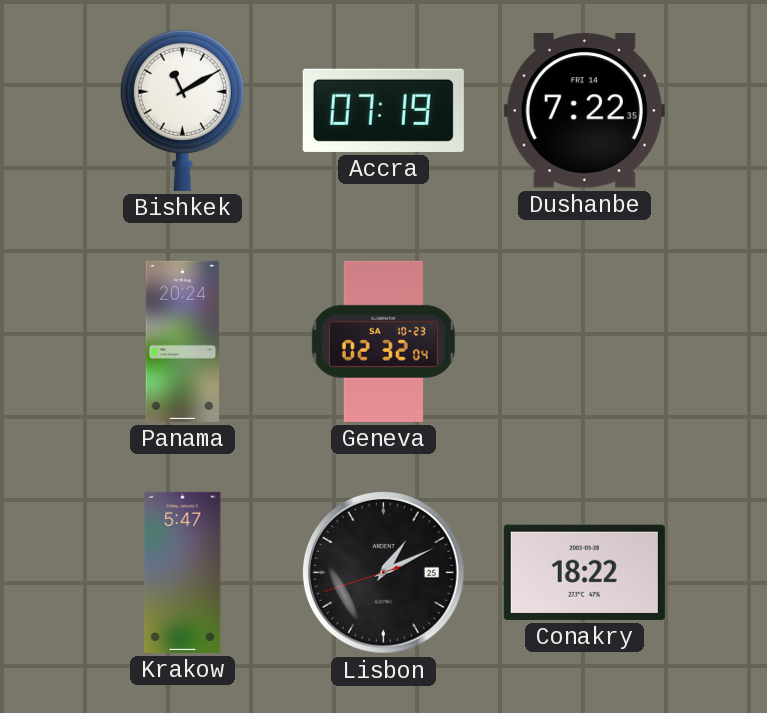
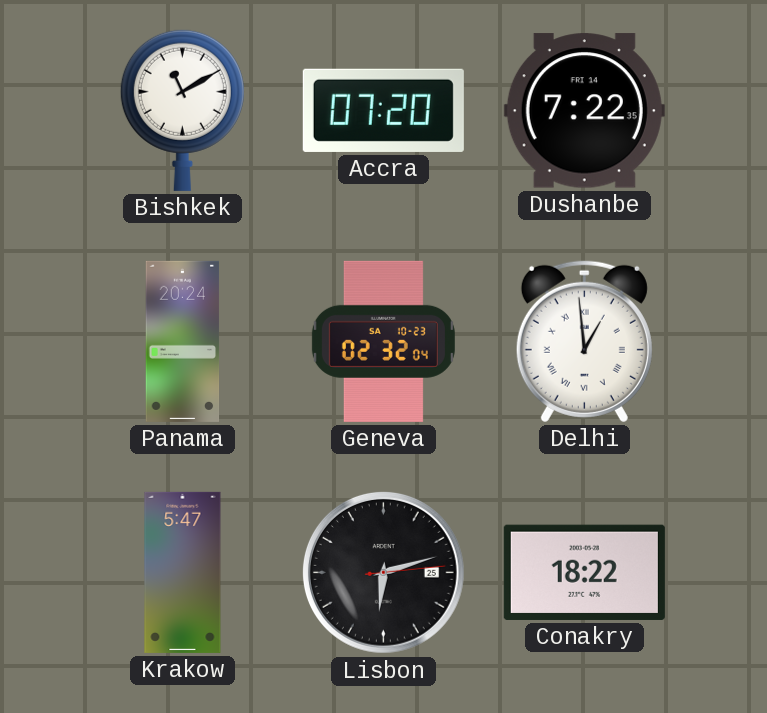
Accra: 07:19 -> 07:20 (383, 110)
Delhi: none -> 12:59 (584, 341)
Lisbon: 1:10 -> 6:12 (383, 572)
